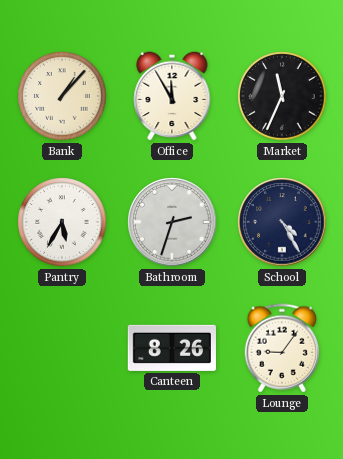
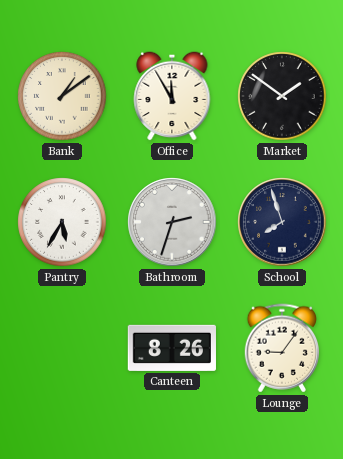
Bank: 1:07 -> 1:09 (62, 96)
Market: 11:34 -> 1:51 (282, 96)
School: 4:25 -> 7:57 (282, 222)
